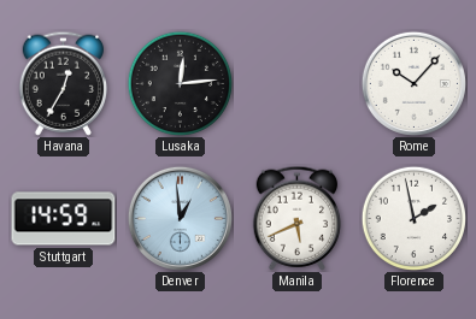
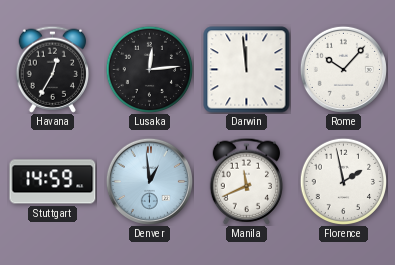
Darwin: none -> 11:59 (247, 70)
Manila: 5:41 -> 11:41 (246, 181)
